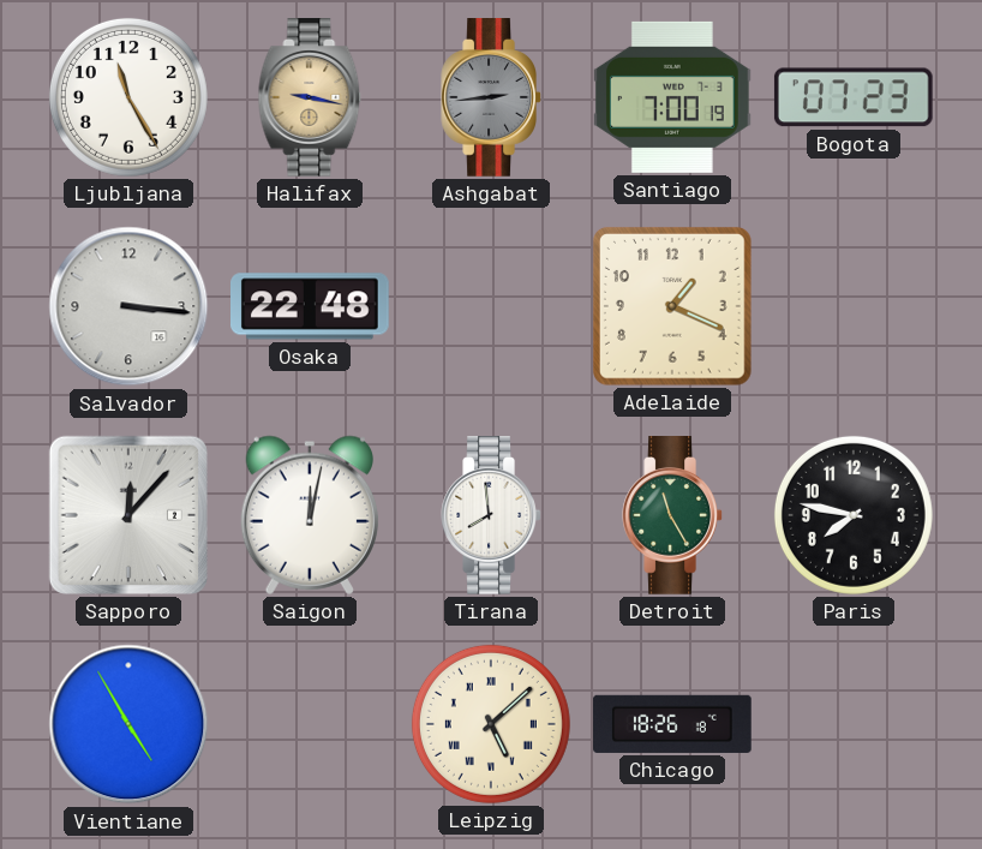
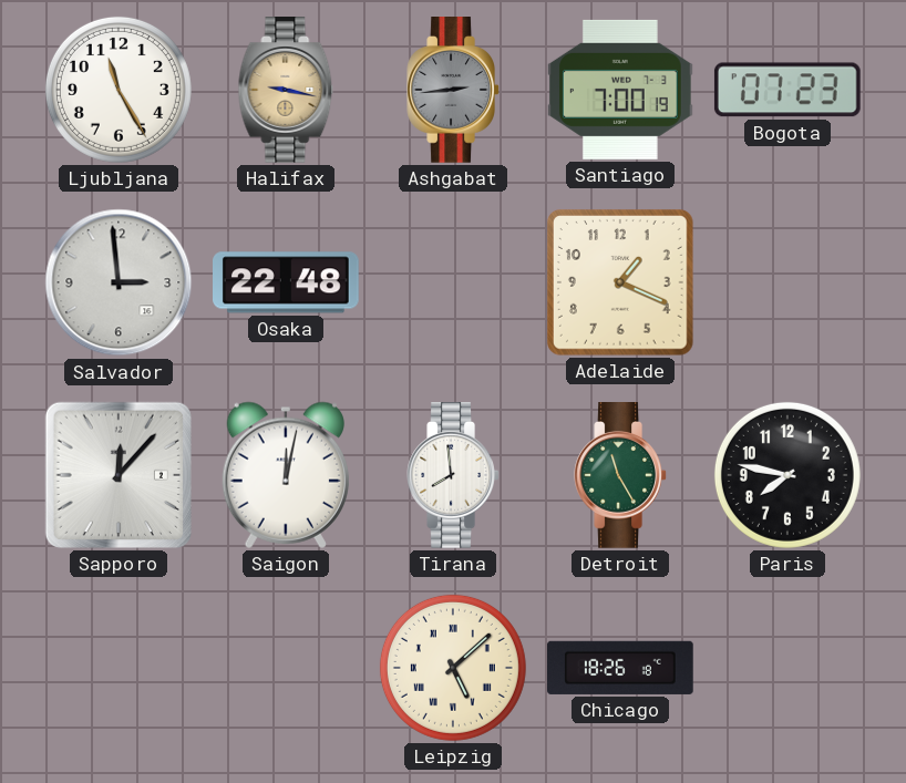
Salvador: 3:16 -> 2:59 (119, 282)
Vientiane: 4:55 -> none (128, 724)
